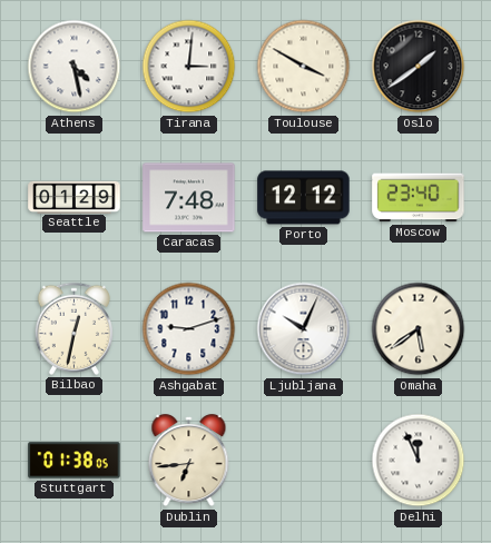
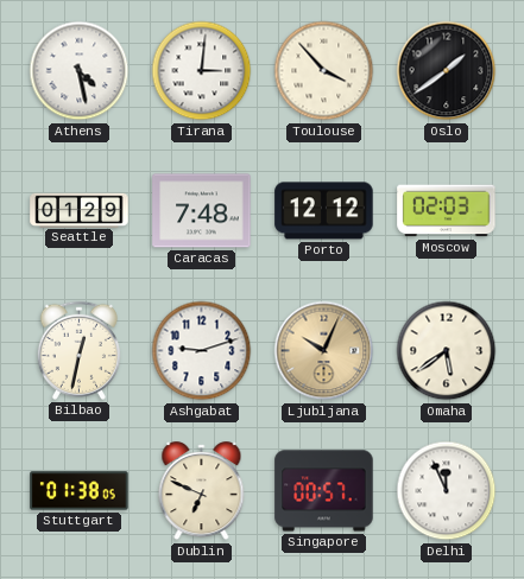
Toulouse: 3:50 -> 3:53 (324, 71)
Moscow: 23:40 -> 02:03 (447, 211)
Ljubljana dial: white -> champagne (324, 351)
Dublin: 6:44 -> 6:49 (202, 491)
Singapore: none -> 00:57 (324, 491)
